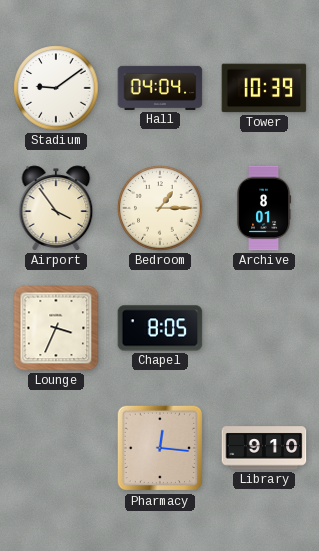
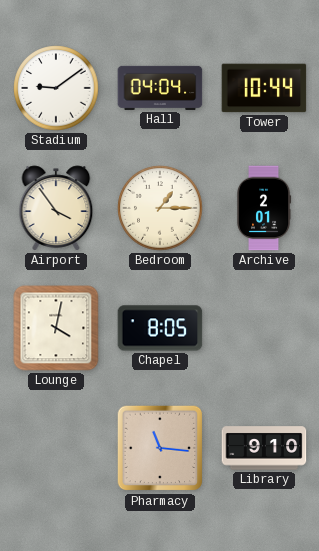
Tower: 10:39 -> 10:44 (264, 88)
Archive: 8:01 -> 2:01 (264, 208)
Lounge: 3:34 -> 4:02 (56, 328)
Pharmacy: 12:16 -> 11:16 (160, 448)
